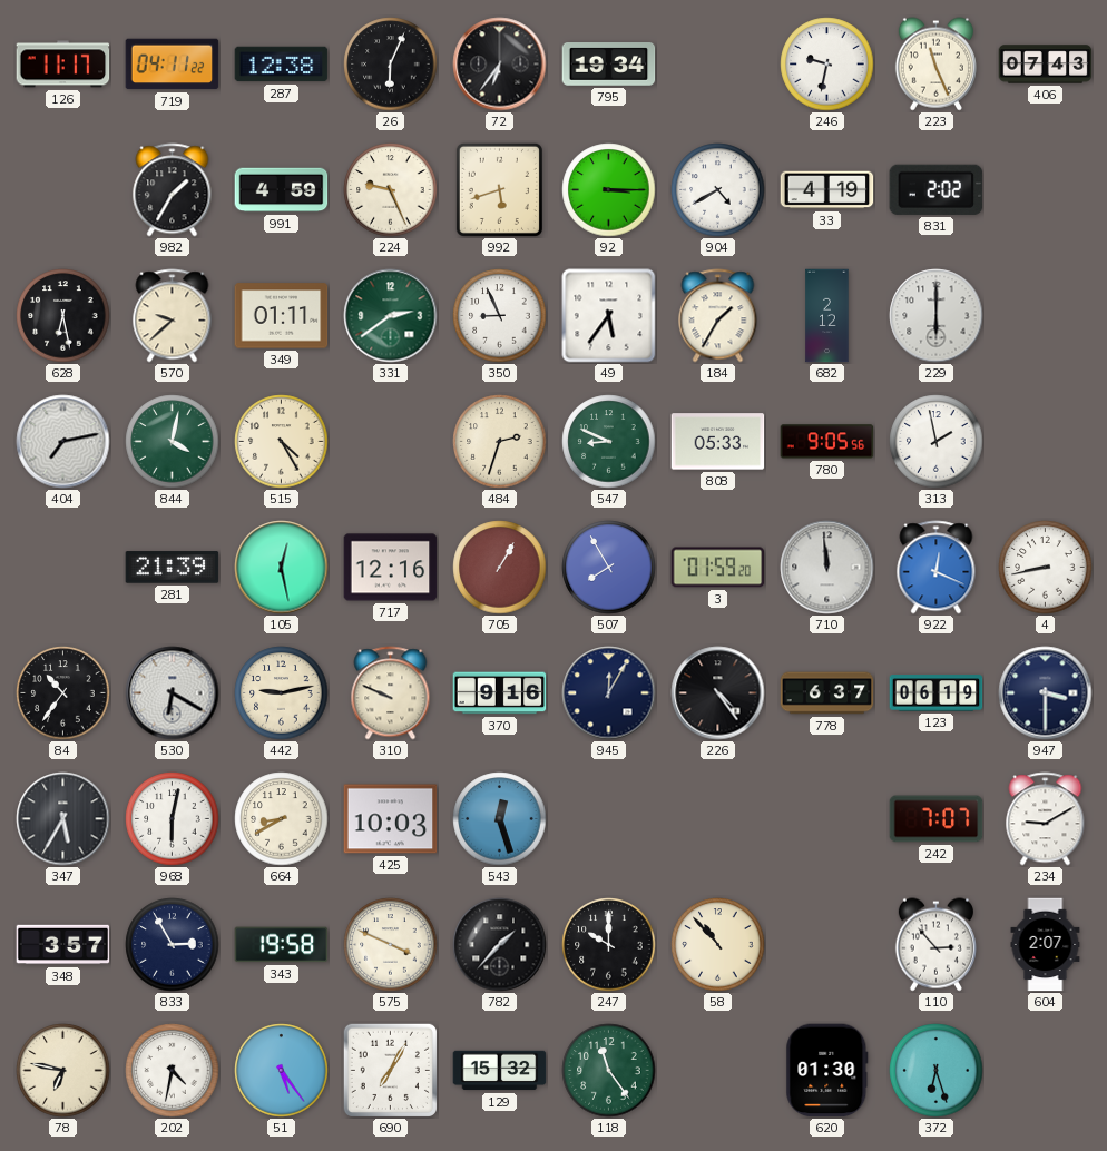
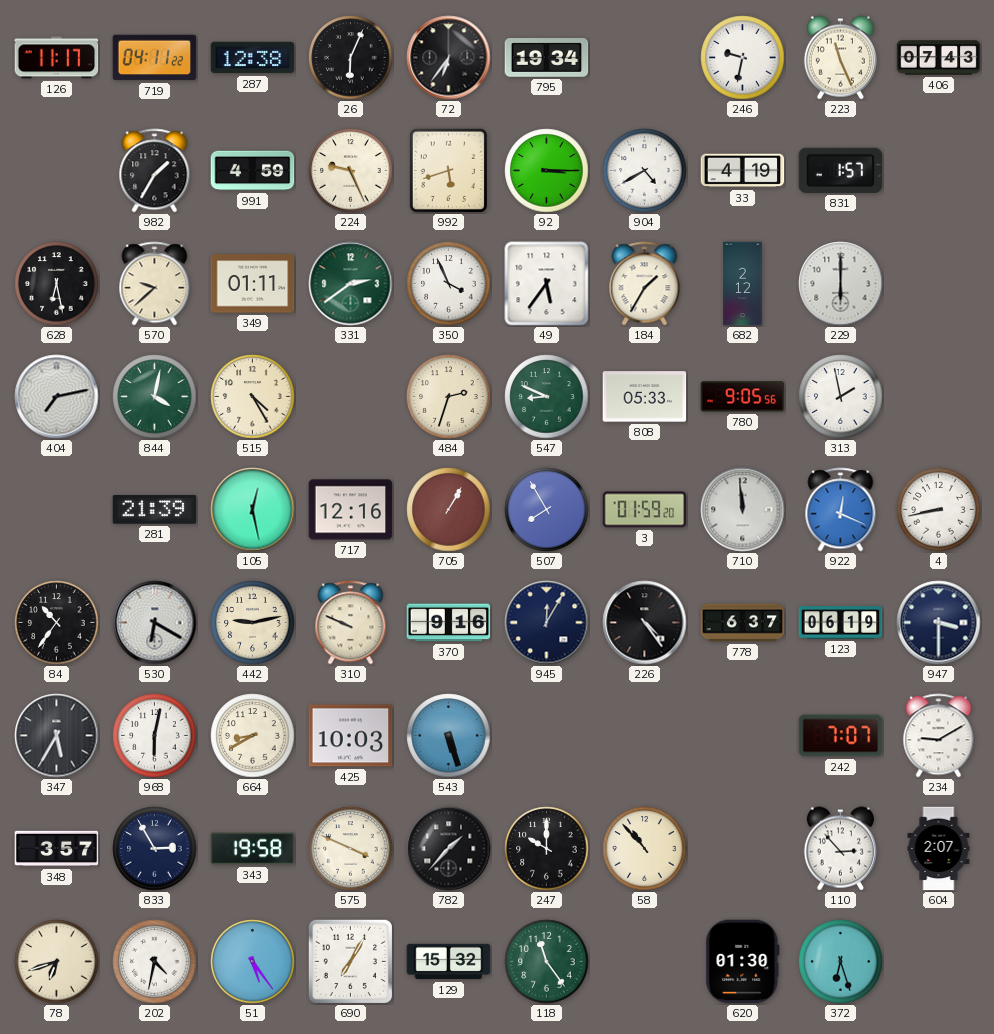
831: 2:02 -> 1:57 (841, 170)
350: 8:56 -> 3:56 (449, 284)
543: 12:27 -> 5:27 (449, 736)
78: 6:47 -> 6:42 (57, 962)
